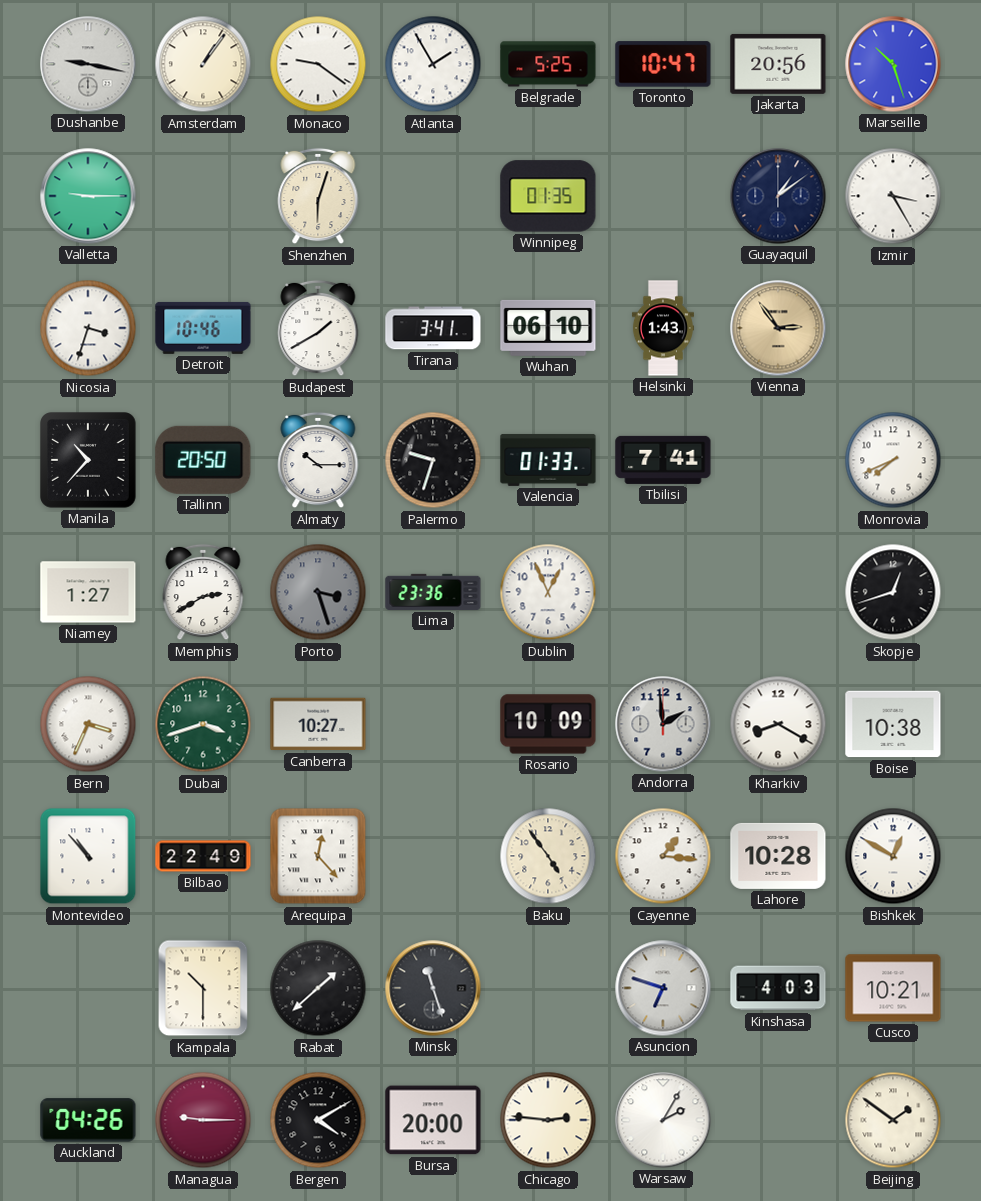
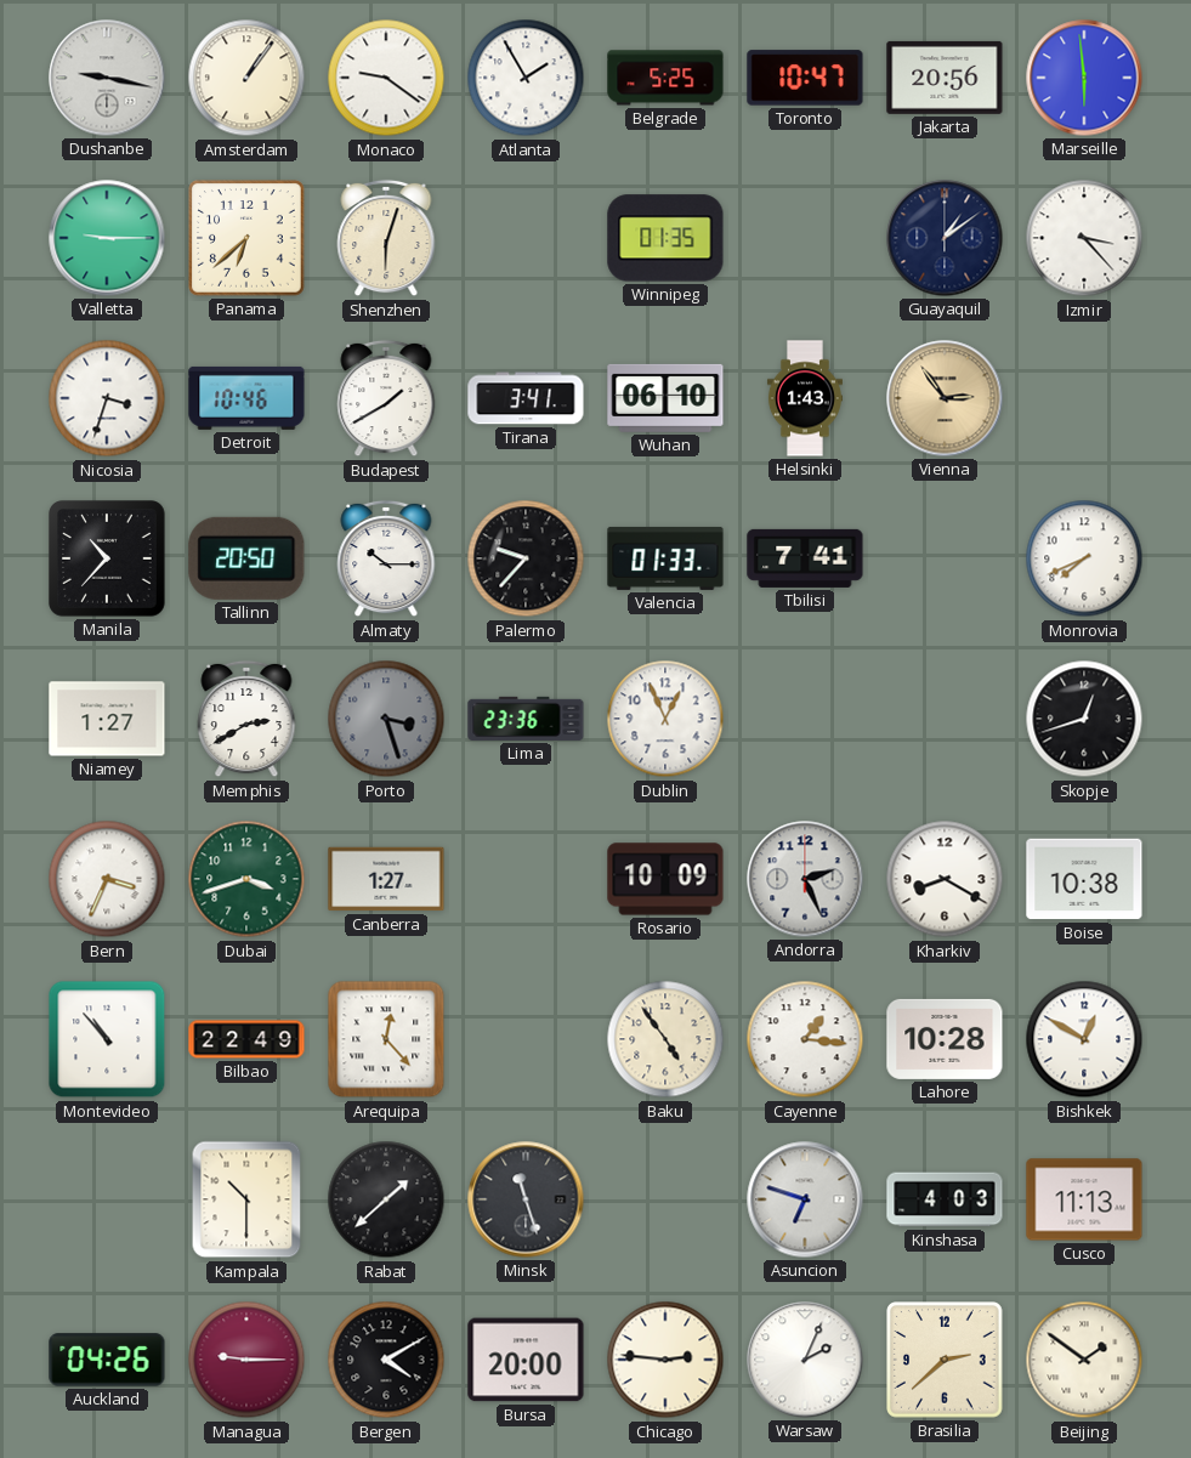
Marseille: 10:27 -> 5:59 (1084, 78)
Panama: none -> 6:38 (246, 238)
Izmir: 3:25 -> 3:23 (1084, 238)
Palermo: 9:33 -> 9:37 (526, 558)
Canberra: 10:27 -> 1:27 (386, 879)
Andorra: 1:59 -> 2:26 (805, 879)
Cusco: 10:21 -> 11:13 (1084, 1199)
Warsaw: 2:05 -> 2:04 (805, 1360)
Brasilia: none -> 2:38 (945, 1360)
